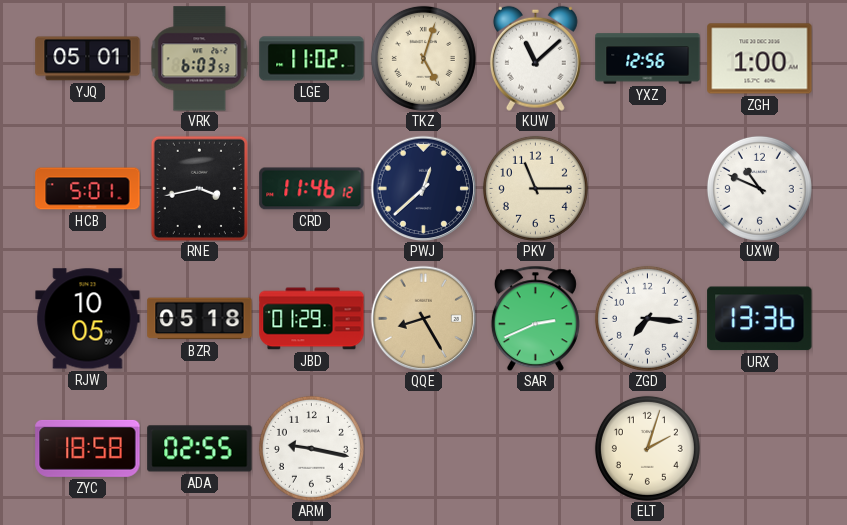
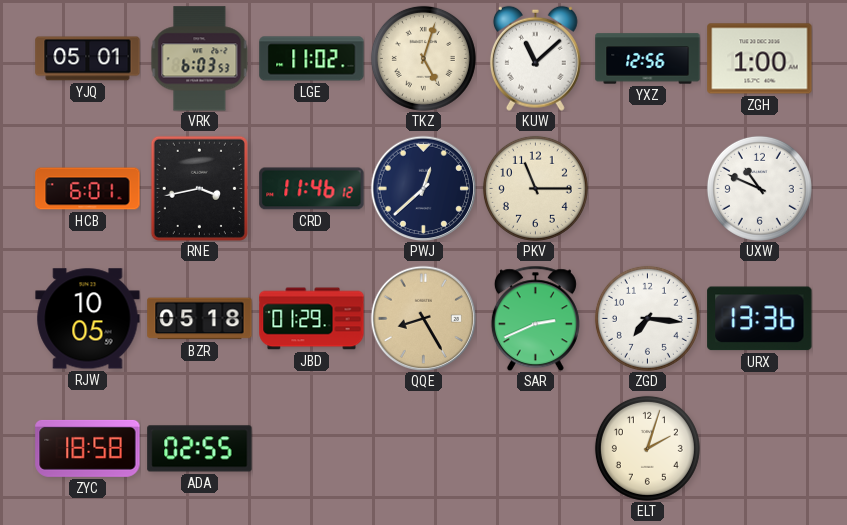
HCB: 5:01 -> 6:01 (88, 189)
ARM: 9:17 -> none (311, 448)
